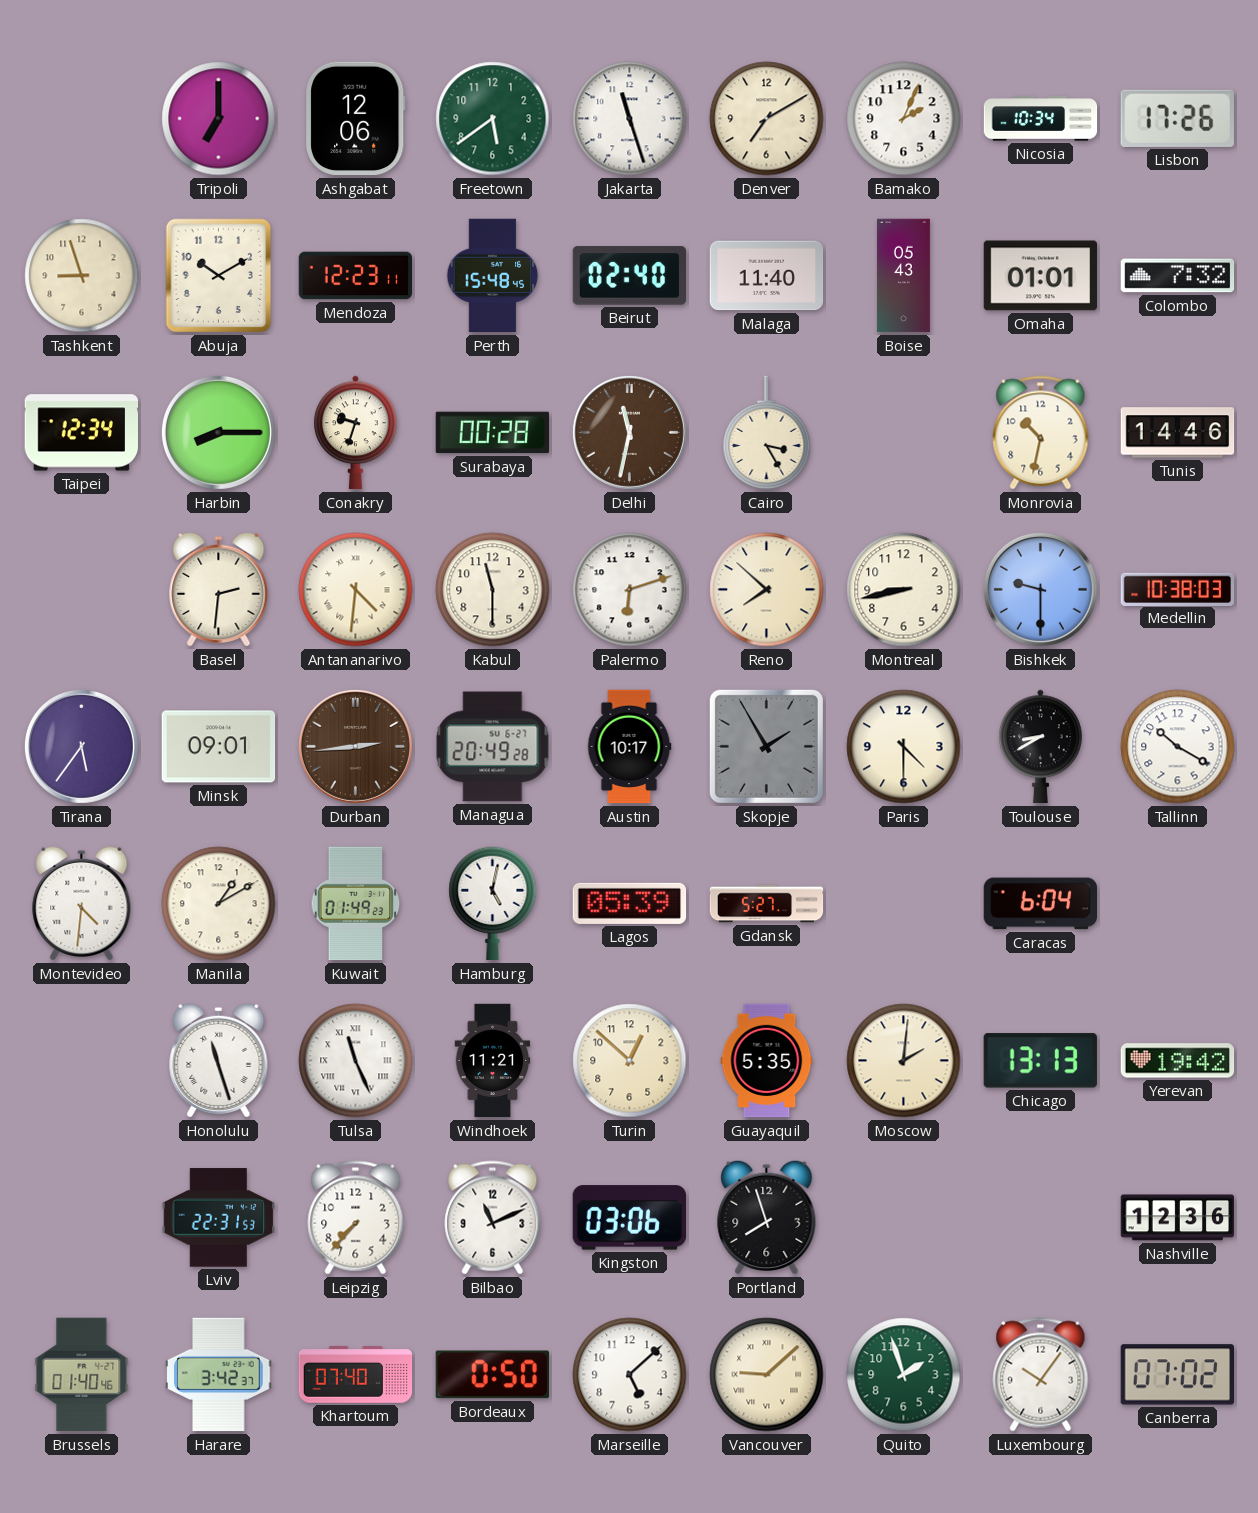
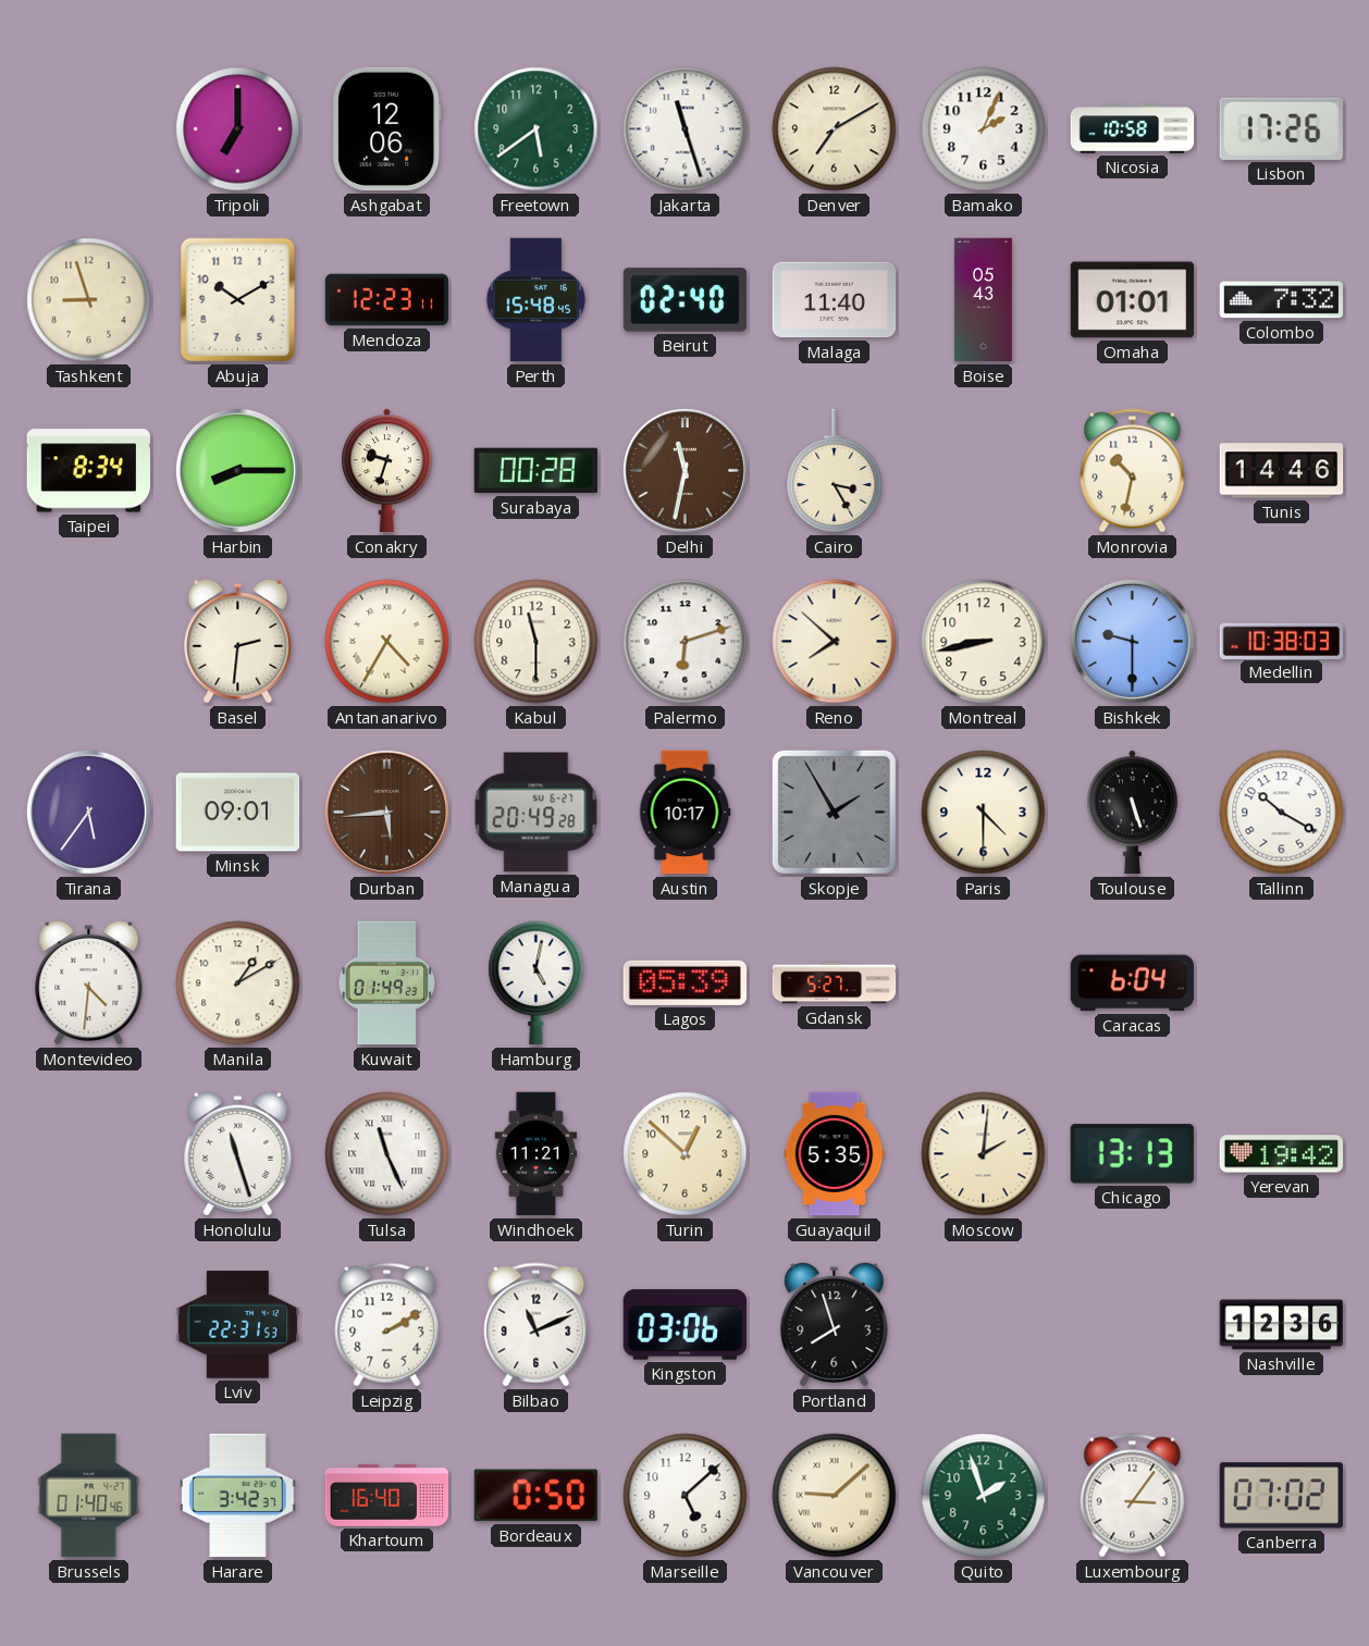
Nicosia: 10:34 -> 10:58 (1133, 129)
Taipei: 12:34 -> 8:34 (88, 471)
Antananarivo: 4:31 -> 4:35 (387, 642)
Durban: 2:44 -> 5:44 (386, 812)
Toulouse: 8:40 -> 5:27 (1133, 813)
Leipzig: 7:37 -> 2:10 (387, 1325)
Khartoum: 07:40 -> 16:40 (387, 1496)
Luxembourg: 10:06 -> 3:06 (1133, 1496)
